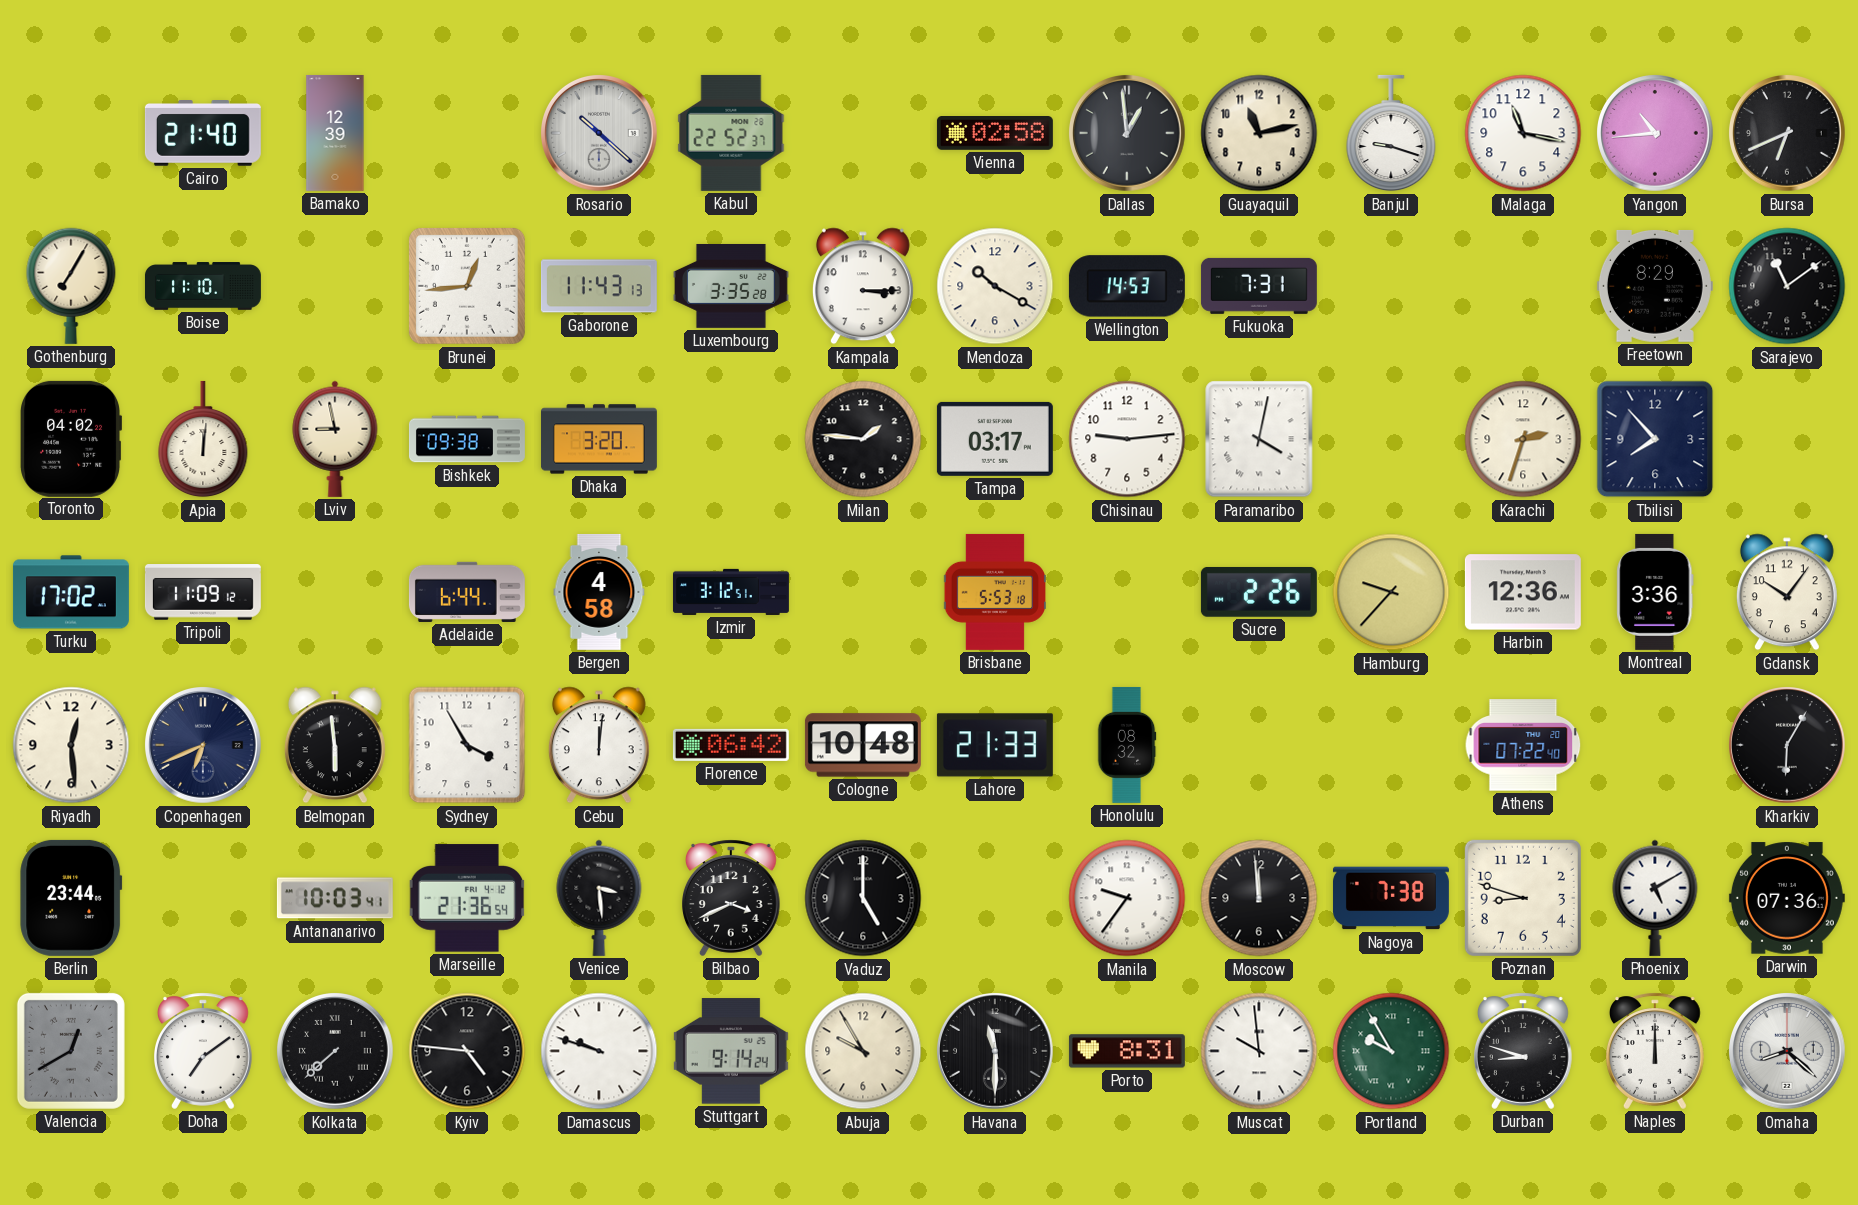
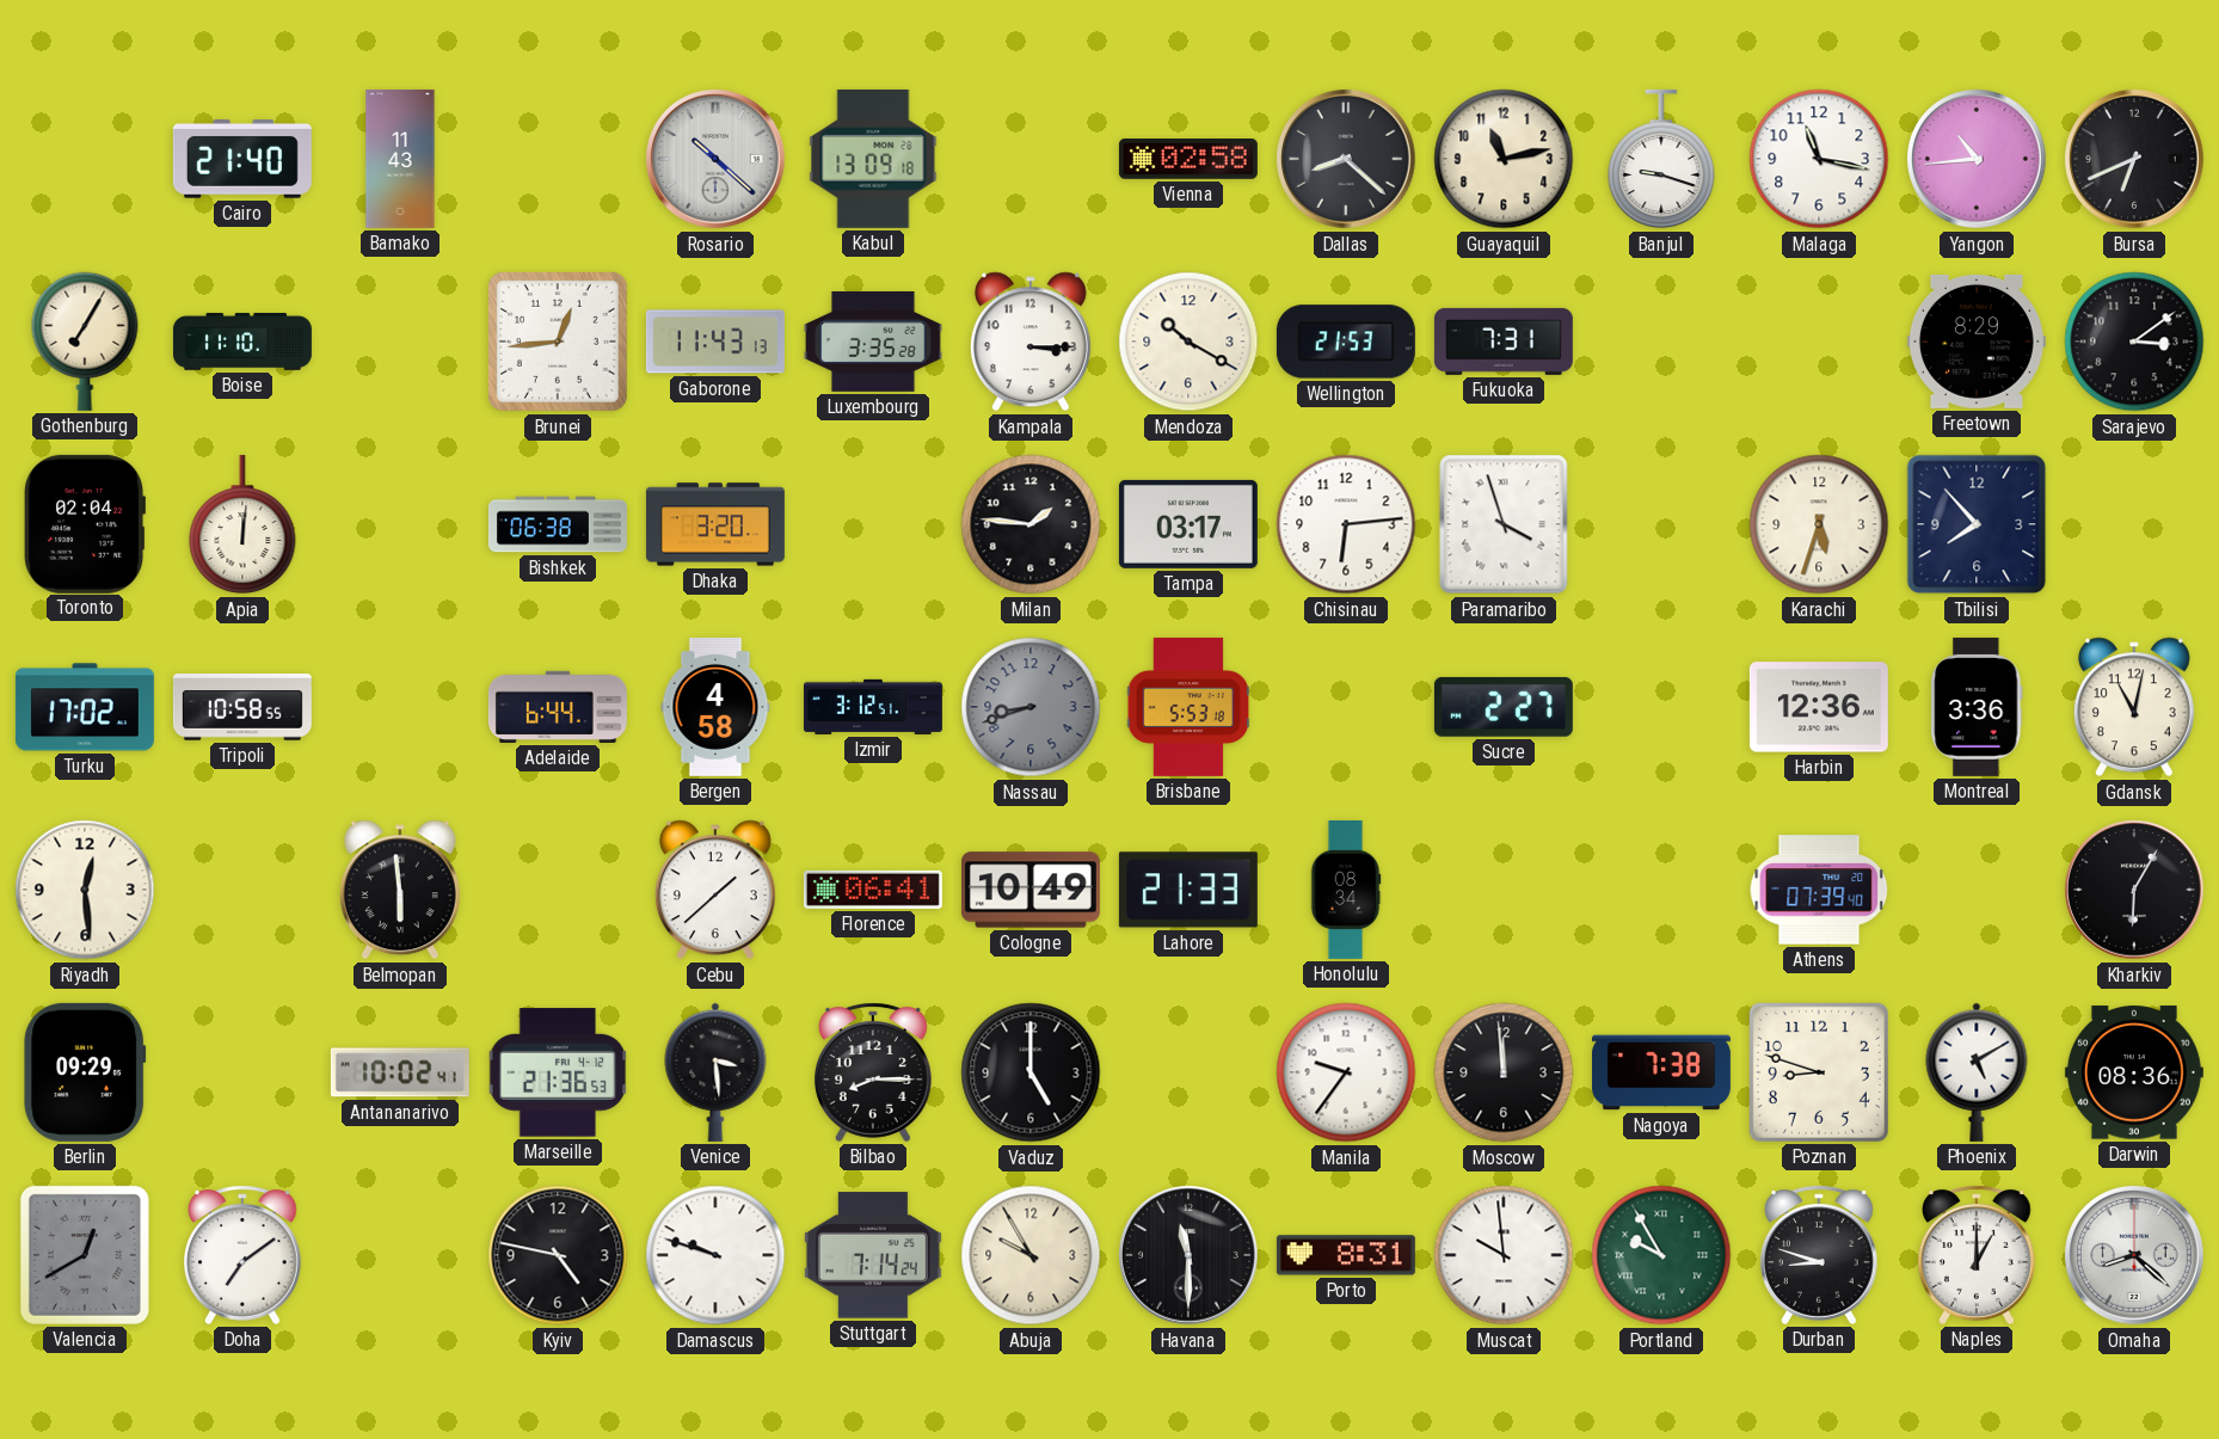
Bamako: 12:39 -> 11:43 (400, 159)
Kabul: 22:52 -> 13:09 (873, 159)
Dallas: 12:59 -> 8:22 (1347, 160)
Wellington: 14:53 -> 21:53 (1346, 342)
Sarajevo: 11:09 -> 3:09 (2134, 342)
Toronto: 04:02 -> 02:04 (85, 524)
Lviv: 8:58 -> none (335, 439)
Bishkek: 09:38 -> 06:38 (558, 524)
Chisinau: 9:14 -> 6:14 (1346, 524)
Paramaribo: 4:02 -> 3:57 (1504, 524)
Karachi: 2:33 -> 5:33 (1819, 524)
Tripoli: 11:09 -> 10:58 (242, 707)
Nassau: none -> 8:42 (1031, 707)
Sucre: 2:26 -> 2:27 (1504, 707)
Hamburg: 9:37 -> none (1391, 592)
Gdansk: 10:06 -> 11:02 (2134, 707)
Copenhagen: 6:41 -> none (204, 746)
Sydney: 3:55 -> none (467, 745)
Cebu: 12:01 -> 1:38 (715, 890)
Florence: 06:42 -> 06:41 (873, 890)
Cologne: 10:48 -> 10:49 (1031, 890)
Honolulu: 08:32 -> 08:34 (1346, 890)
Athens: 07:22 -> 07:39 (1819, 890)
Berlin: 23:44 -> 09:29 (85, 1072)
Antananarivo: 10:03 -> 10:02 (400, 1072)
Marseille: 21:36:54 -> 21:36:53 (558, 1072)
Bilbao: 3:41 -> 8:15 (874, 1072)
Darwin: 07:36 -> 08:36 (2134, 1072)
Kolkata: 7:38 -> none (336, 1052)
Kyiv: 4:46 -> 4:47 (558, 1255)
Stuttgart: 9:14 -> 7:14 (873, 1255)
Naples: 12:00 -> 1:00 (1978, 1255)
